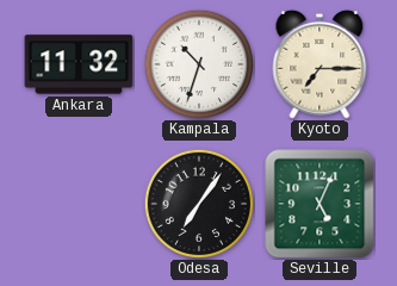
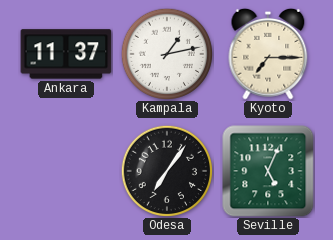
Ankara: 11:32 -> 11:37 (66, 54)
Kampala: 10:33 -> 1:13 (166, 53)
